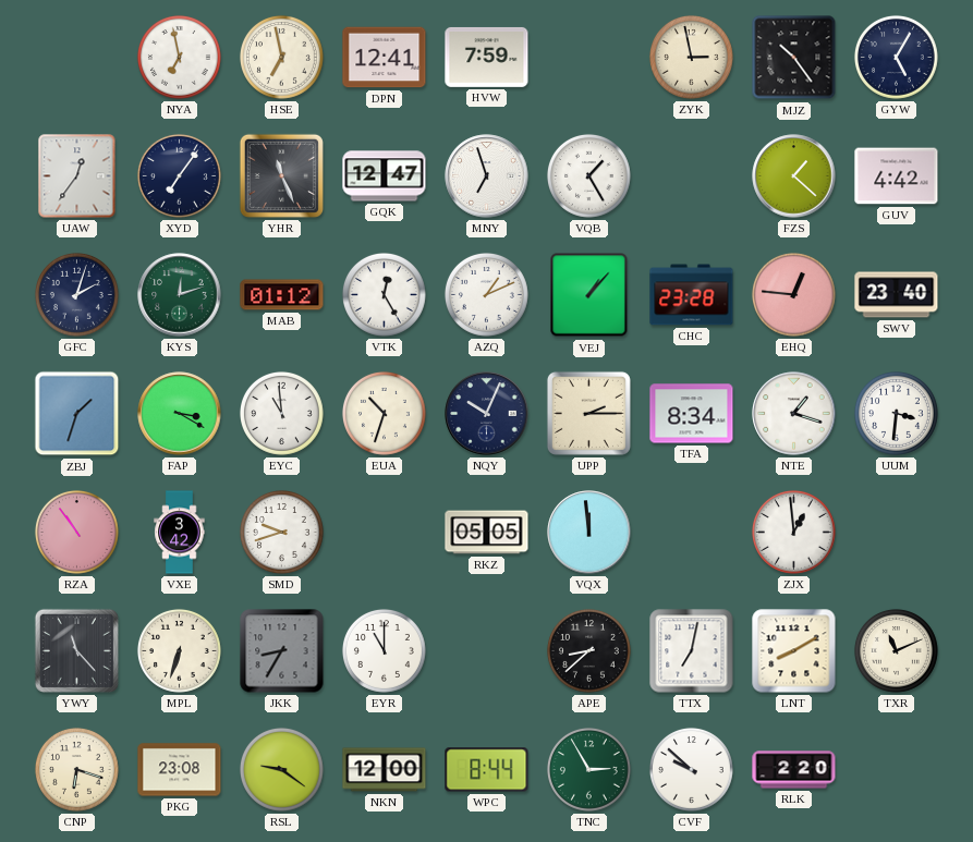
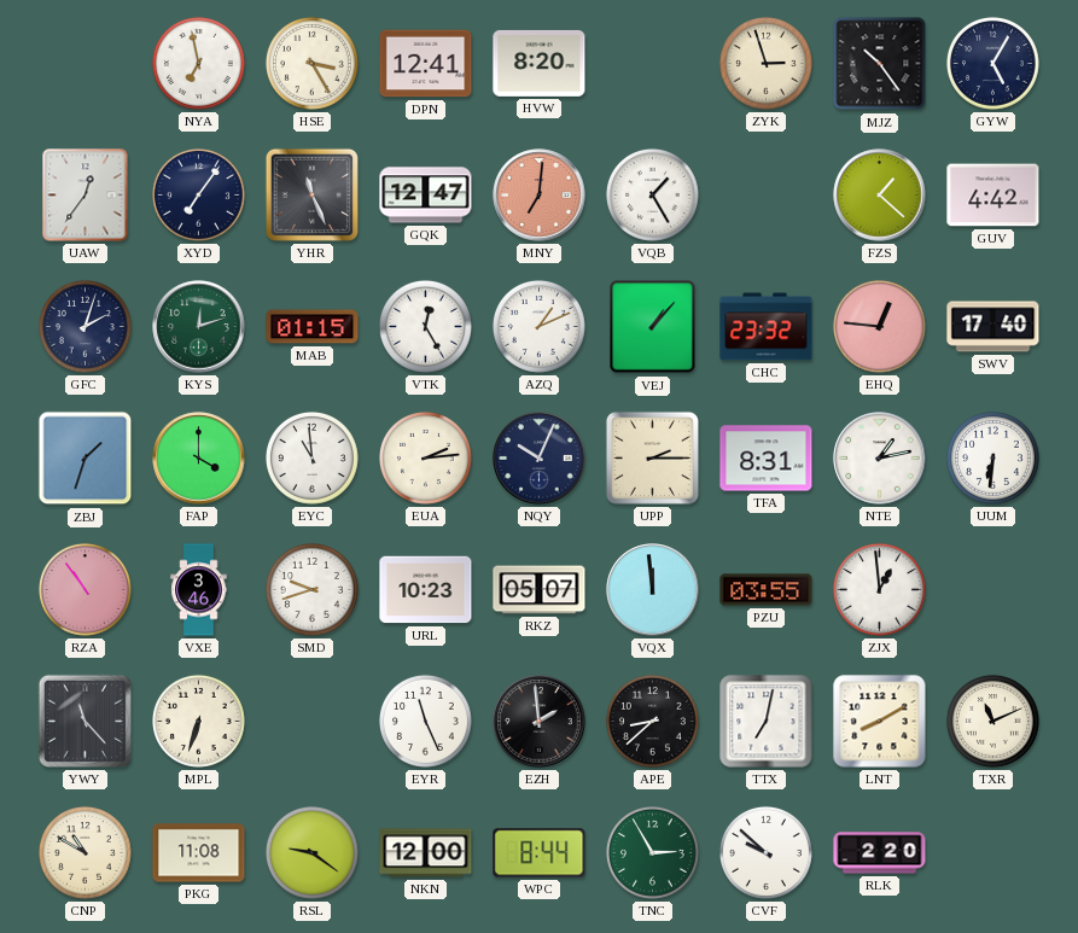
HSE: 6:58 -> 3:25 (311, 63)
HVW: 7:59 -> 8:20 (540, 63)
ZYK: 2:58 -> 2:57 (765, 63)
MNY: 6:57 -> 7:01 (540, 196)
MNY dial: white -> salmon (540, 196)
MAB: 01:12 -> 01:15 (313, 327)
CHC: 23:28 -> 23:32 (767, 327)
SWV: 23:40 -> 17:40 (993, 327)
FAP: 3:20 -> 4:00 (199, 459)
EUA: 10:33 -> 2:14 (425, 457)
TFA: 8:34 -> 8:31 (767, 459)
NTE: 1:18 -> 1:13 (880, 459)
UUM: 3:31 -> 6:31 (992, 457)
VXE: 3:42 -> 3:46 (199, 590)
URL: none -> 10:23 (426, 590)
RKZ: 05:05 -> 05:07 (540, 590)
PZU: none -> 03:55 (767, 590)
JKK: 8:35 -> none (282, 651)
EYR: 11:00 -> 11:26 (425, 721)
EZH: none -> 1:59 (540, 722)
CNP: 6:18 -> 10:50 (85, 852)
PKG: 23:08 -> 11:08 (199, 853)
